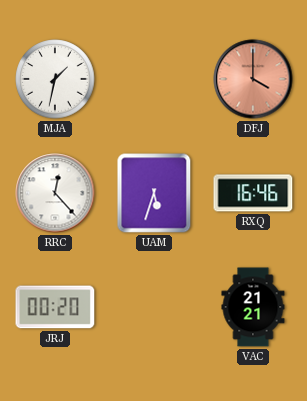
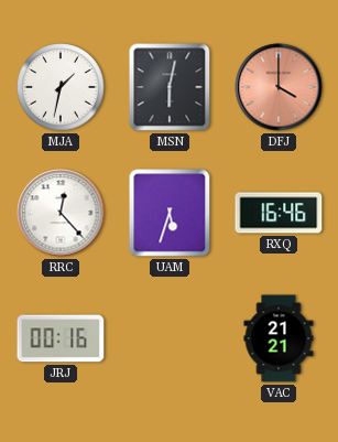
MSN: none -> 6:02 (170, 87)
JRJ: 00:20 -> 00:16 (61, 338)
